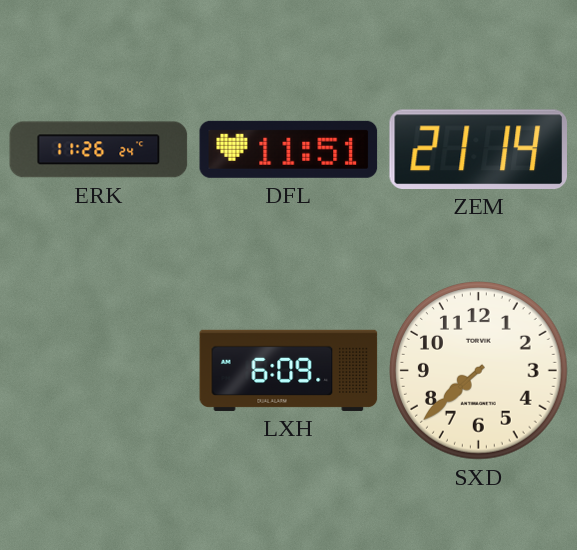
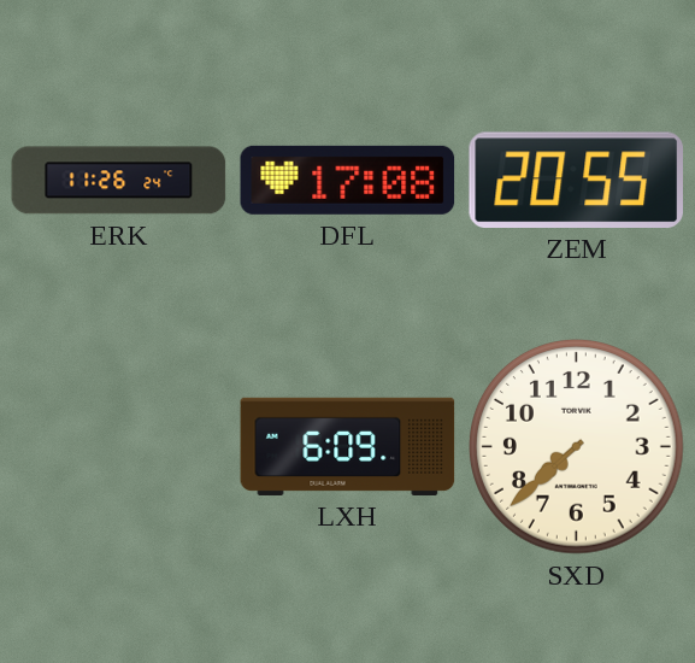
DFL: 11:51 -> 17:08 (348, 180)
ZEM: 21:14 -> 20:55 (576, 180)
